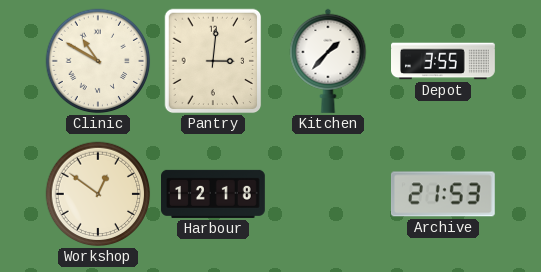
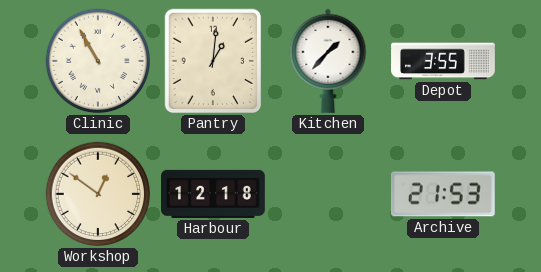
Clinic: 10:50 -> 10:55 (98, 61)
Pantry: 3:01 -> 1:01 (213, 61)
